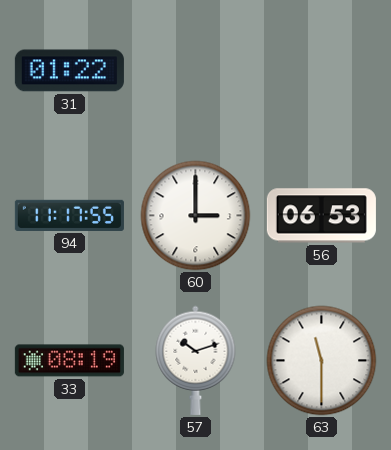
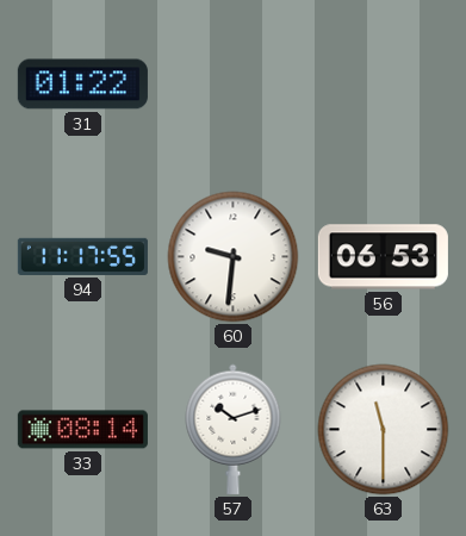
60: 3:00 -> 9:31 (234, 257)
33: 08:19 -> 08:14 (82, 430)
